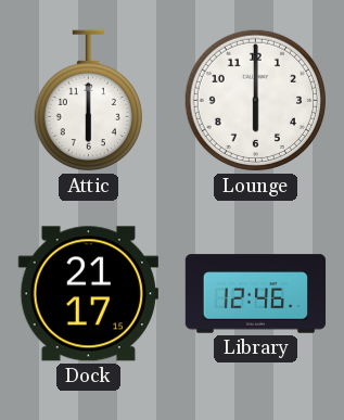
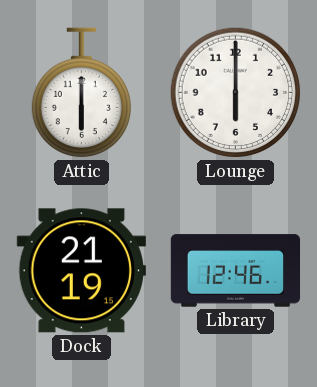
Dock: 21:17 -> 21:19 (81, 271)
